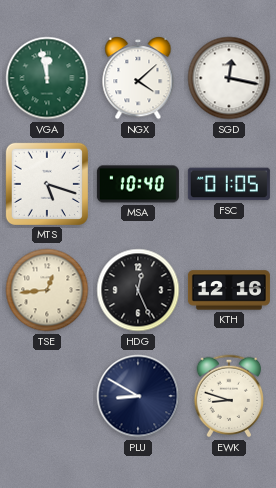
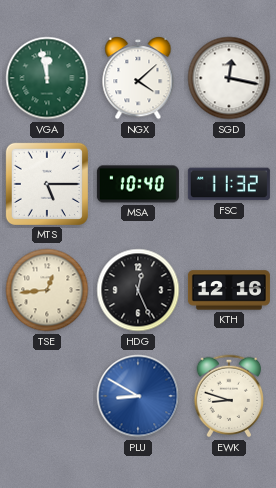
MTS: 5:18 -> 5:15 (47, 184)
FSC: 01:05 -> 11:32 (229, 184)
PLU dial: navy -> blue (138, 396)
